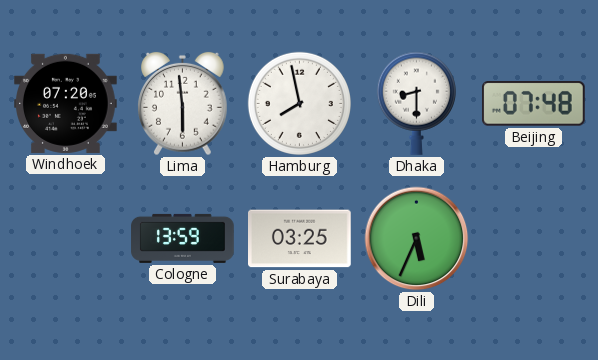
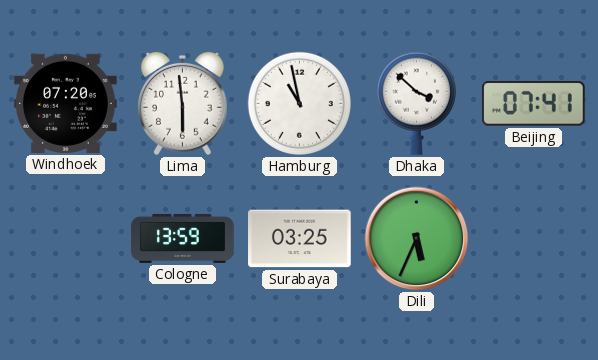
Hamburg: 7:58 -> 10:58 (299, 103)
Dhaka: 8:30 -> 3:52 (416, 103)
Beijing: 07:48 -> 07:41 (533, 104)
